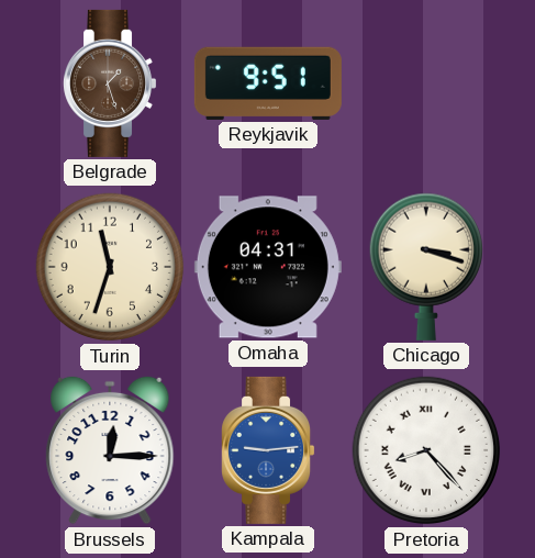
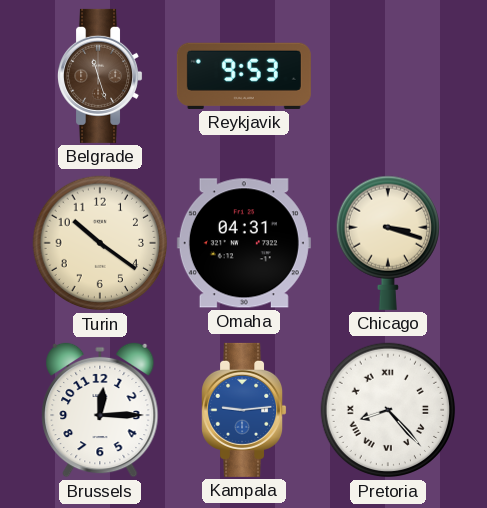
Belgrade: 1:27 -> 11:27 (100, 76)
Reykjavik: 9:51 -> 9:53 (244, 76)
Turin: 11:33 -> 10:21 (100, 243)
